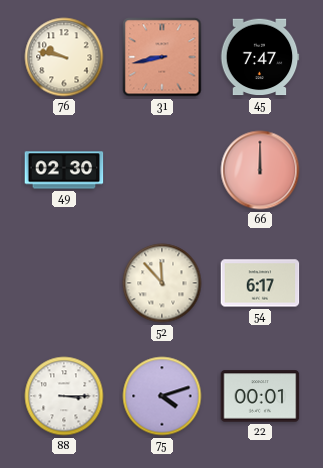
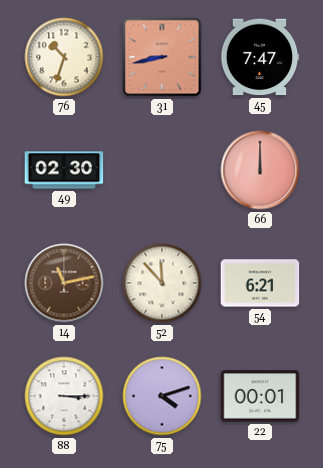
76: 9:47 -> 10:33 (64, 57)
14: none -> 11:13 (64, 283)
54: 6:17 -> 6:21 (260, 283)
